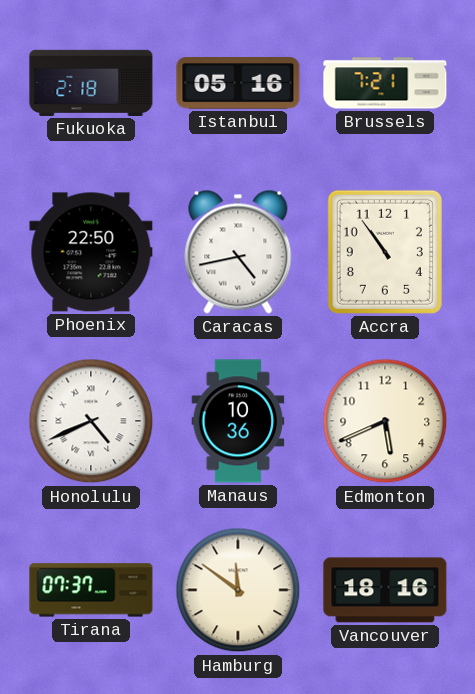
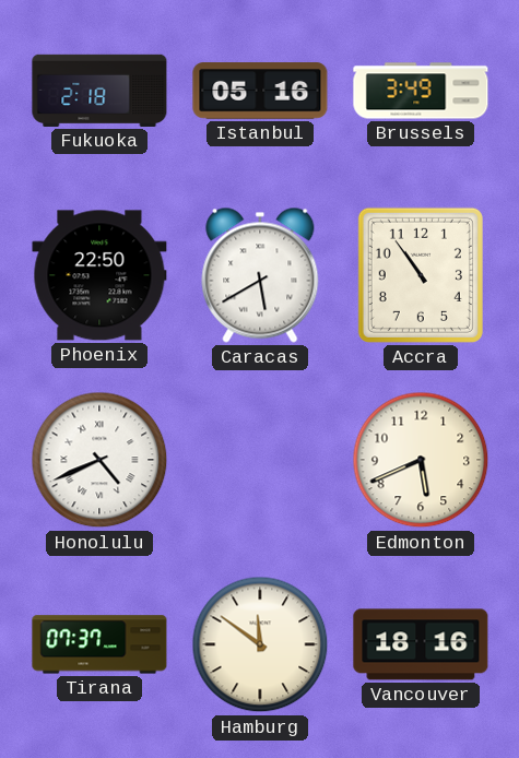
Brussels: 7:21 -> 3:49 (421, 91)
Caracas: 4:43 -> 5:40 (260, 275)
Manaus: 10:36 -> none (238, 421)
